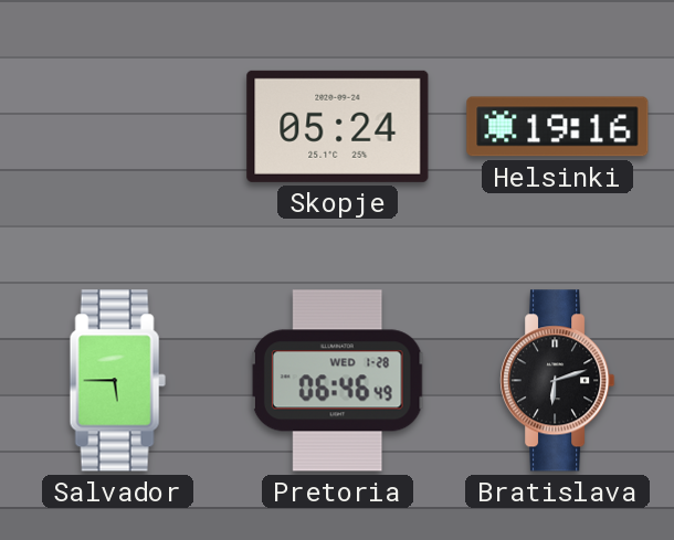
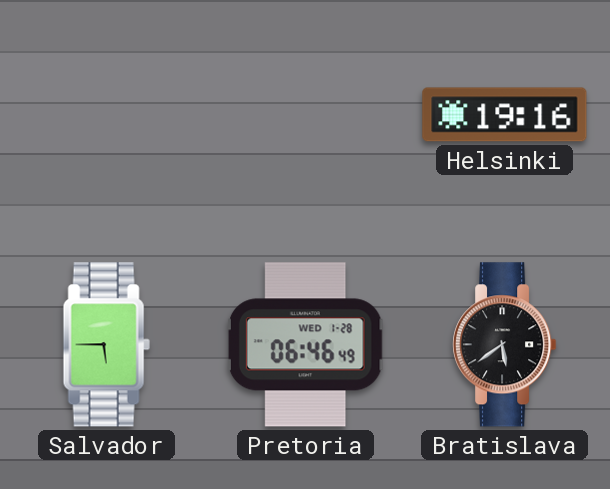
Skopje: 05:24 -> none (338, 126)
Bratislava: 6:12 -> 5:39 (505, 345)
